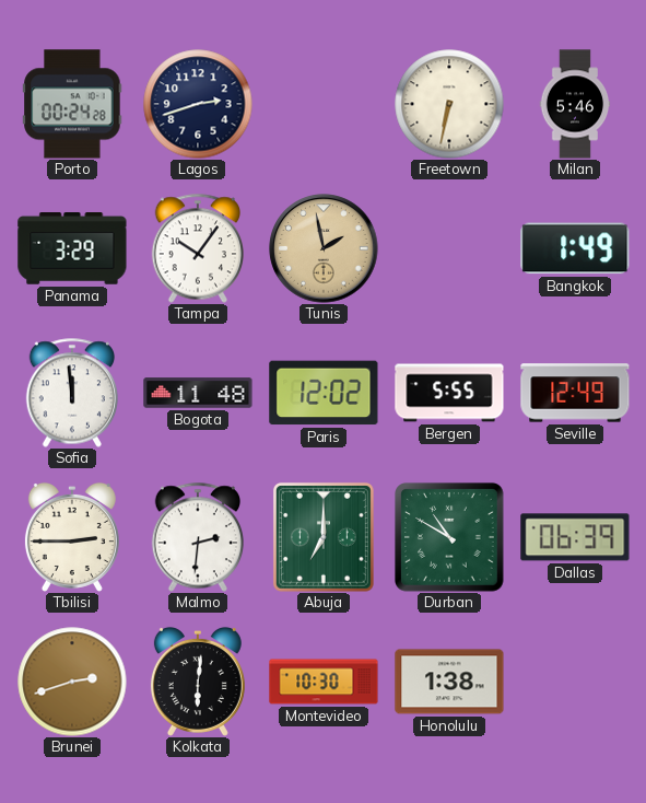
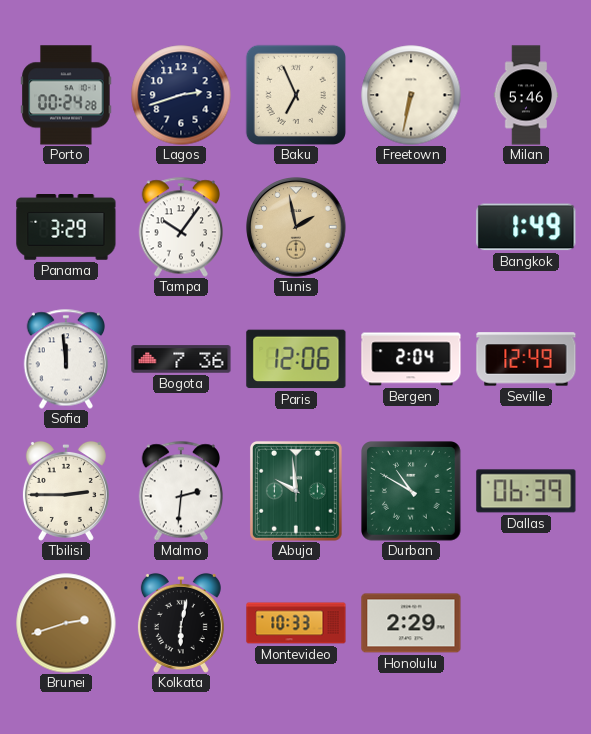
Baku: none -> 6:56 (296, 95)
Bogota: 11:48 -> 7:36 (181, 359)
Paris: 12:02 -> 12:06 (296, 359)
Bergen: 5:55 -> 2:04 (411, 359)
Abuja: 7:00 -> 9:59 (296, 491)
Kolkata: 6:01 -> 6:02 (181, 623)
Montevideo: 10:30 -> 10:33 (296, 623)
Honolulu: 1:38 -> 2:29 (411, 623)
